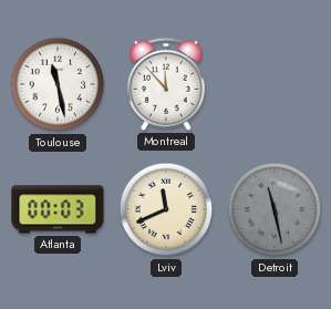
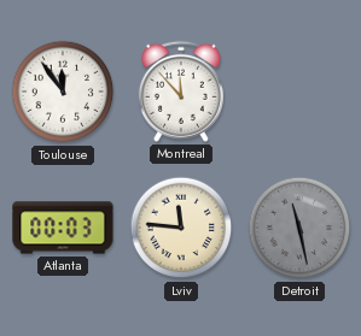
Toulouse: 11:28 -> 11:54 (63, 92)
Lviv: 11:41 -> 11:46 (181, 228)
